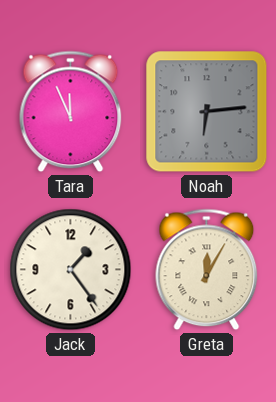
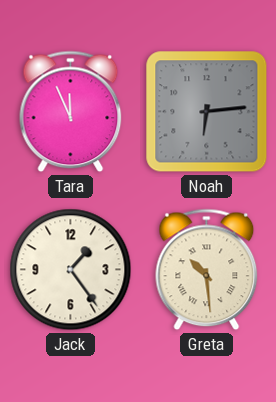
Greta: 12:05 -> 10:29 (207, 270)
